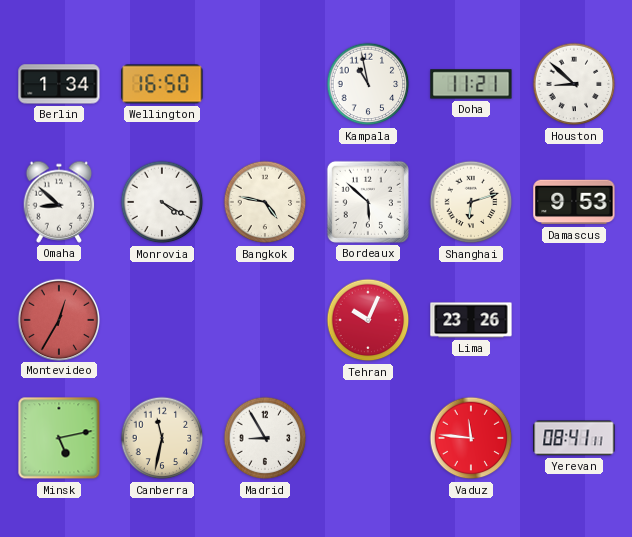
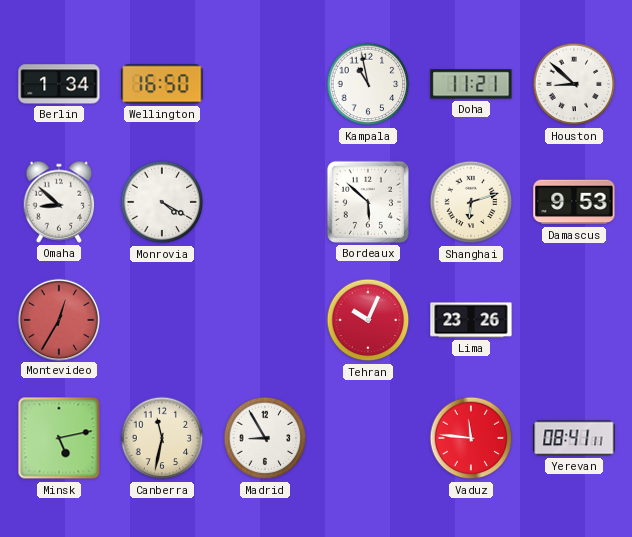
Bangkok: 4:47 -> none (265, 202)
